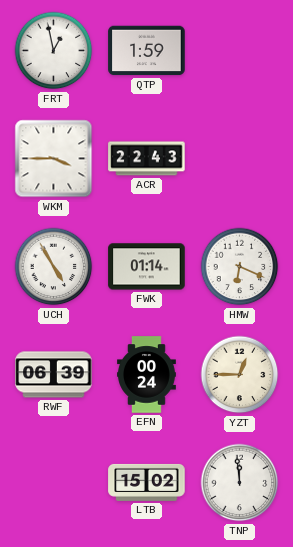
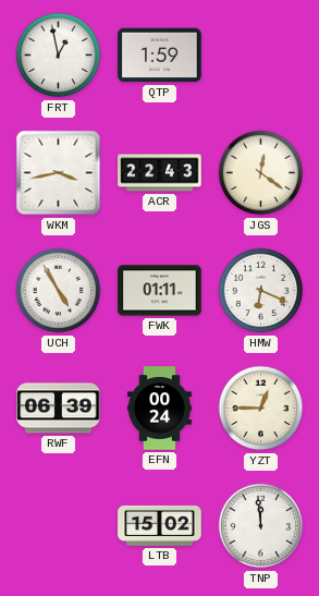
WKM: 3:45 -> 3:43 (59, 173)
JGS: none -> 12:21 (261, 173)
FWK: 01:14 -> 01:11 (160, 291)
